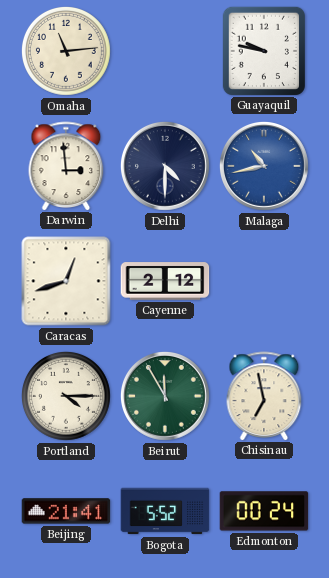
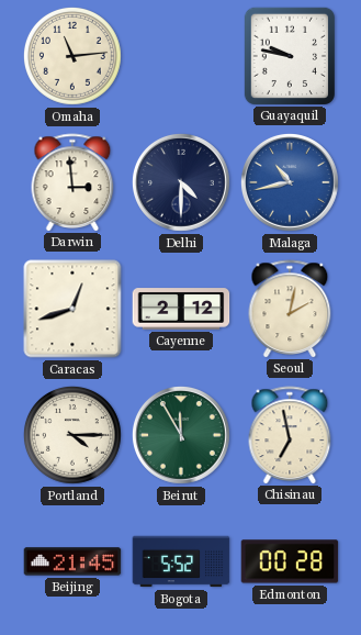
Seoul: none -> 2:02 (290, 309)
Beijing: 21:41 -> 21:45 (72, 561)
Edmonton: 00:24 -> 00:28 (290, 561)
